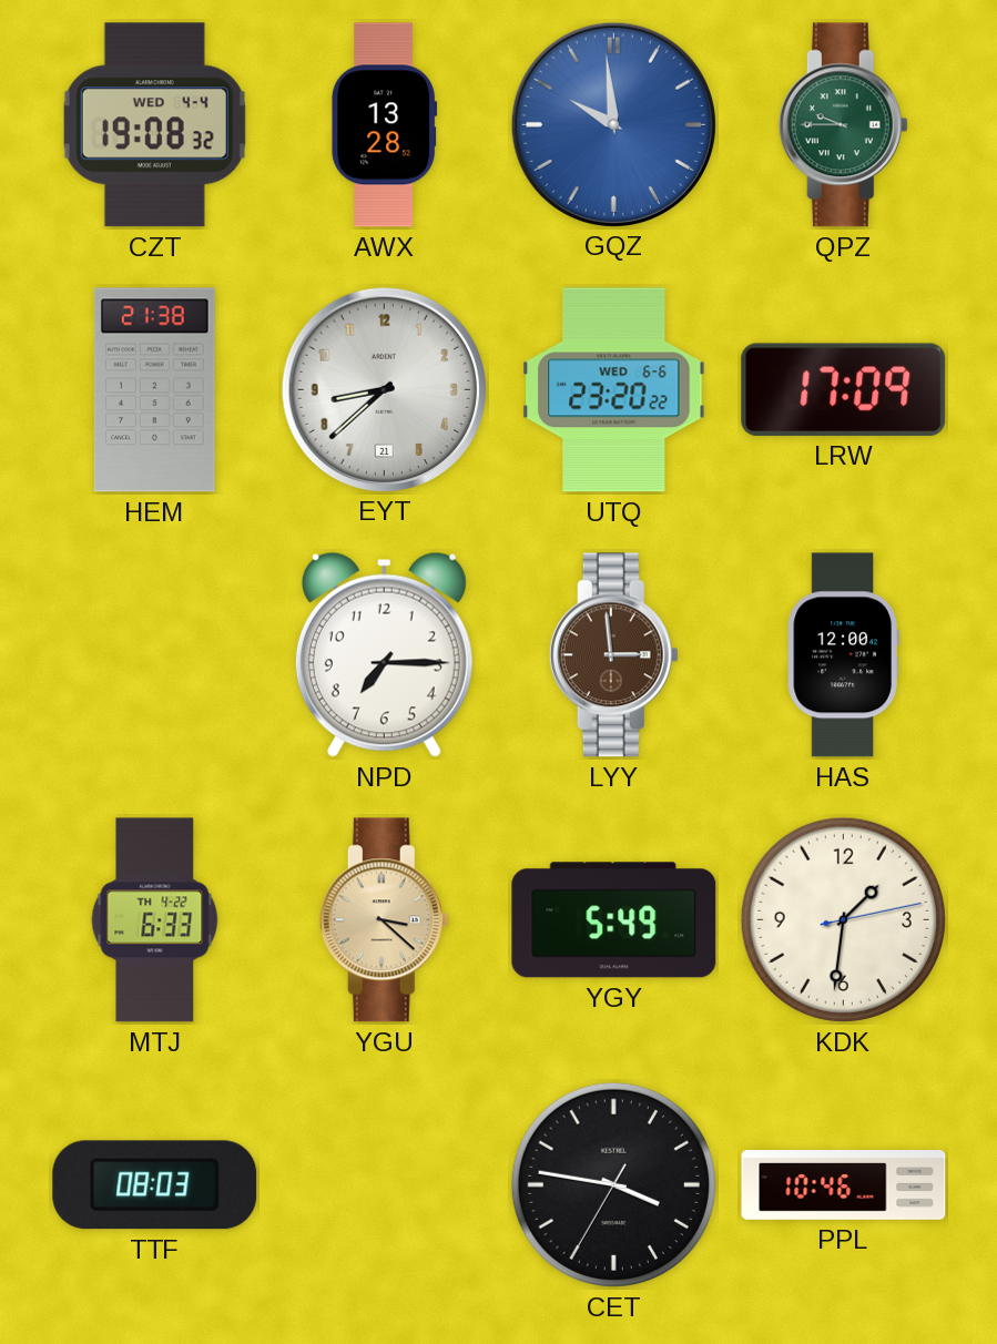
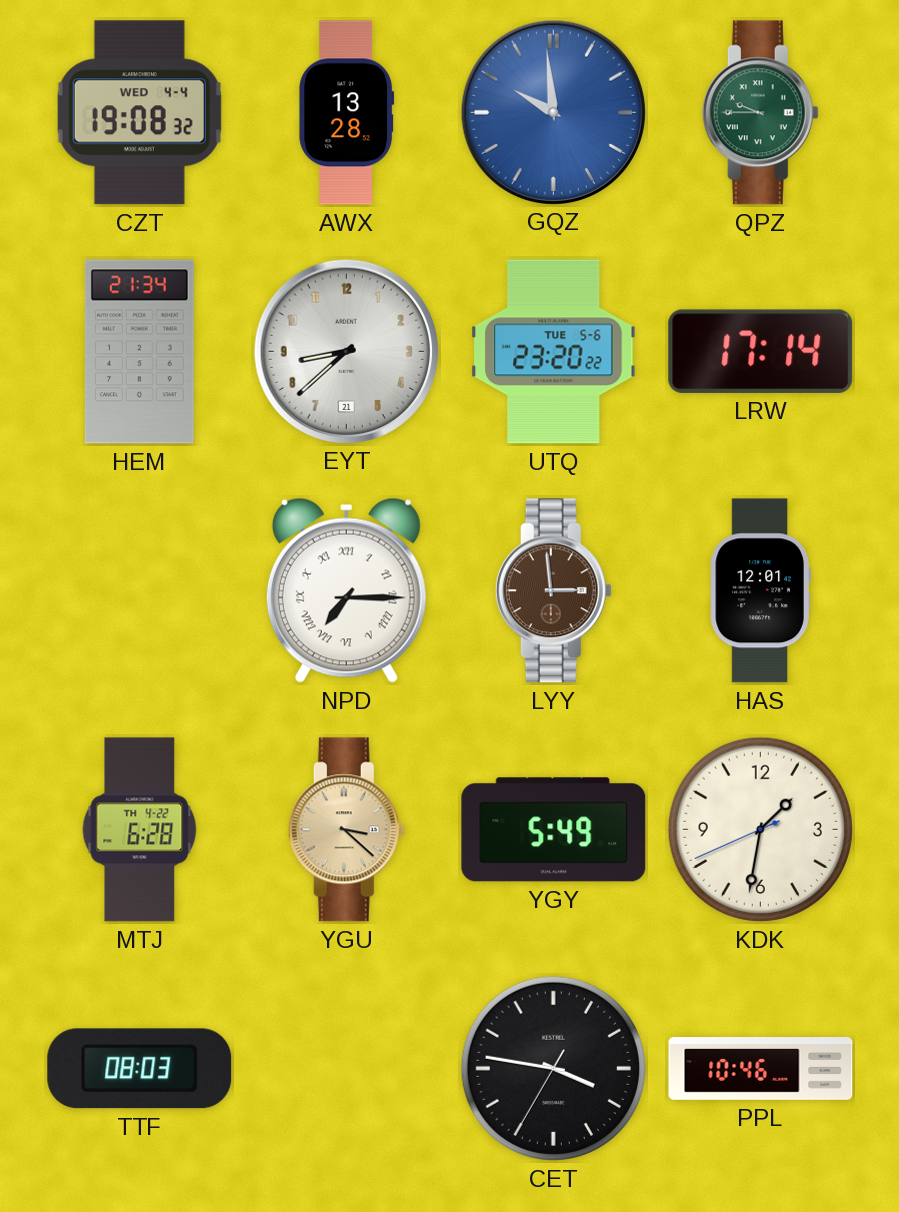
HEM: 21:38 -> 21:34 (139, 352)
UTQ date: WED 6-6 -> TUE 5-6 (554, 352)
LRW: 17:09 -> 17:14 (761, 351)
NPD numerals: Arabic -> Roman (346, 590)
HAS: 12:00 -> 12:01 (760, 591)
MTJ: 6:33 -> 6:28 (140, 830)
KDK: 1:31:13 -> 1:31:41 (760, 829)
